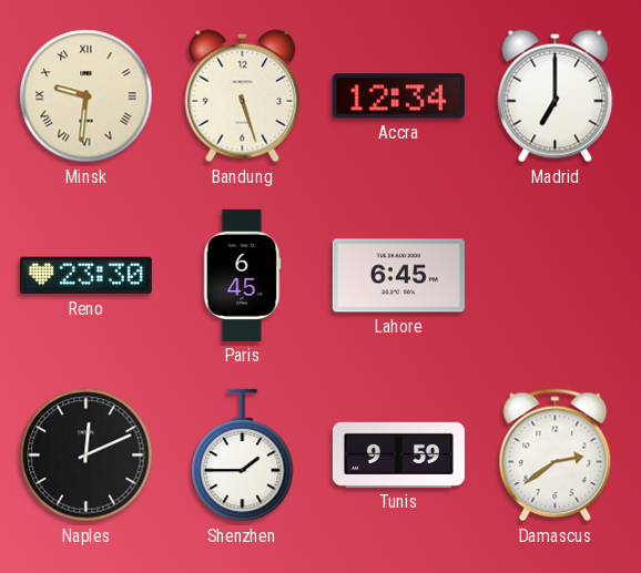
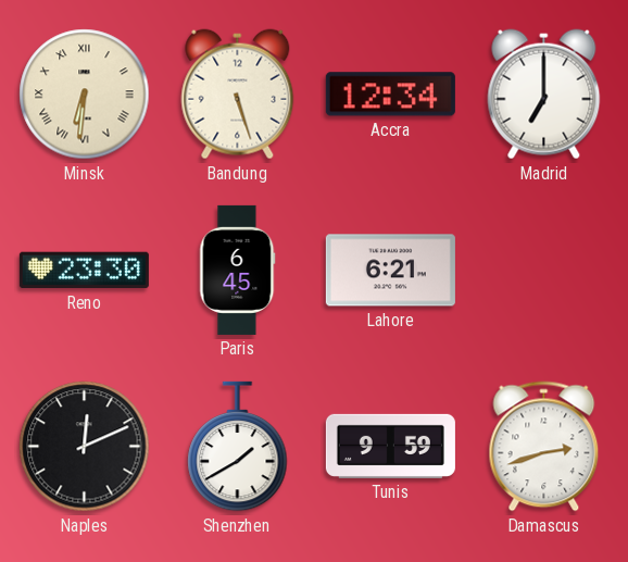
Minsk: 9:31 -> 6:31 (85, 95)
Lahore: 6:45 -> 6:21 (390, 271)
Shenzhen: 1:45 -> 1:40 (238, 447)
Damascus: 2:39 -> 2:42 (544, 447)
